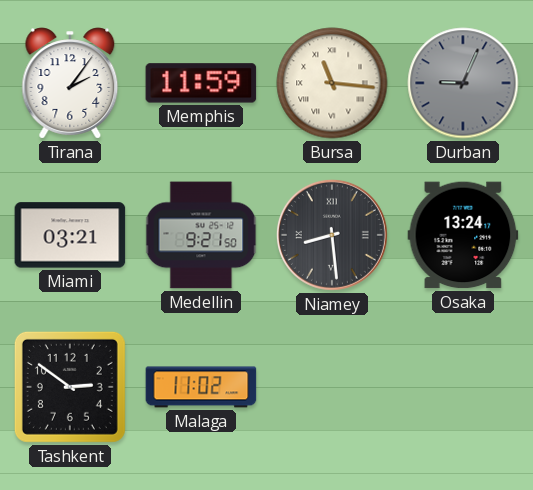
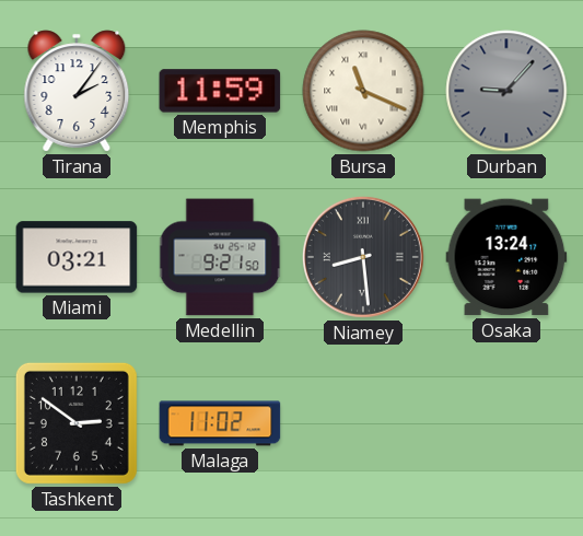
Bursa: 11:16 -> 11:19 (363, 91)
Durban: 9:04 -> 9:07 (506, 91)
